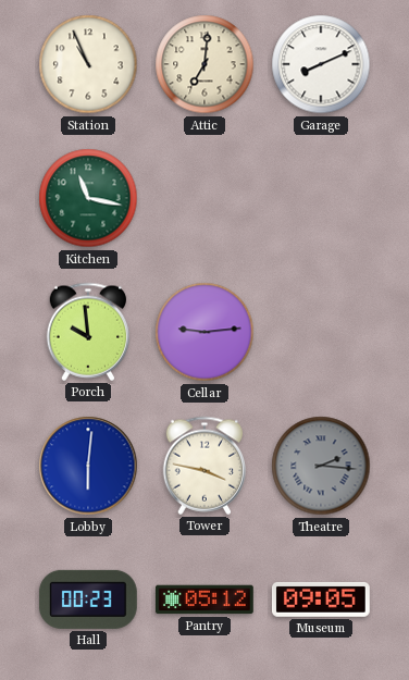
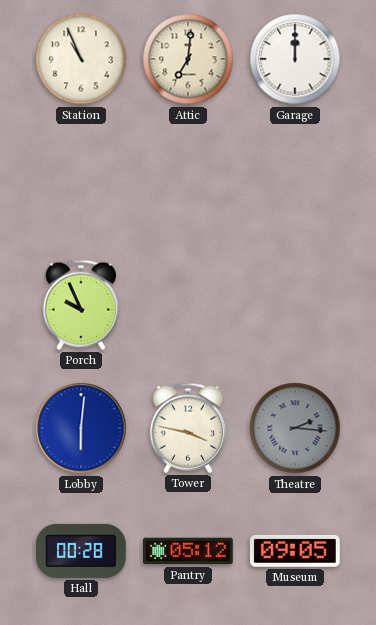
Garage: 8:11 -> 12:00 (295, 59)
Kitchen: 11:17 -> none (88, 198)
Porch: 9:59 -> 9:56 (81, 305)
Cellar: 9:14 -> none (205, 332)
Hall: 00:23 -> 00:28 (81, 551)
